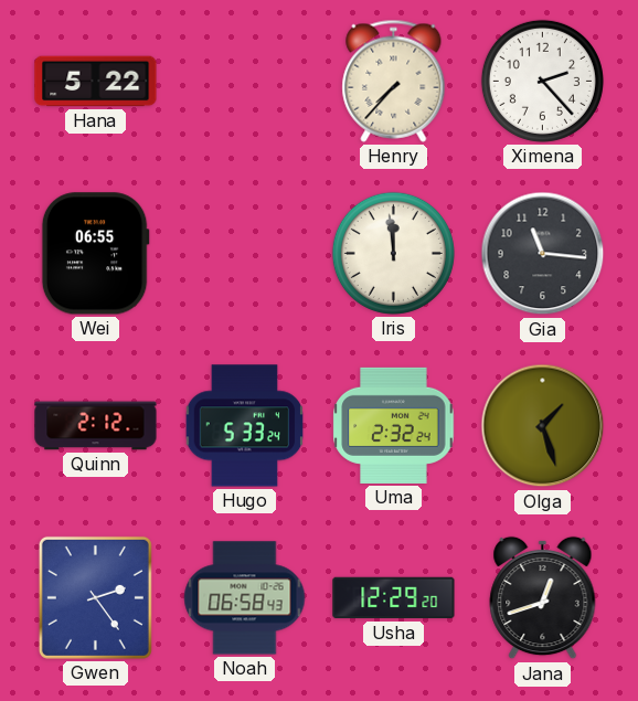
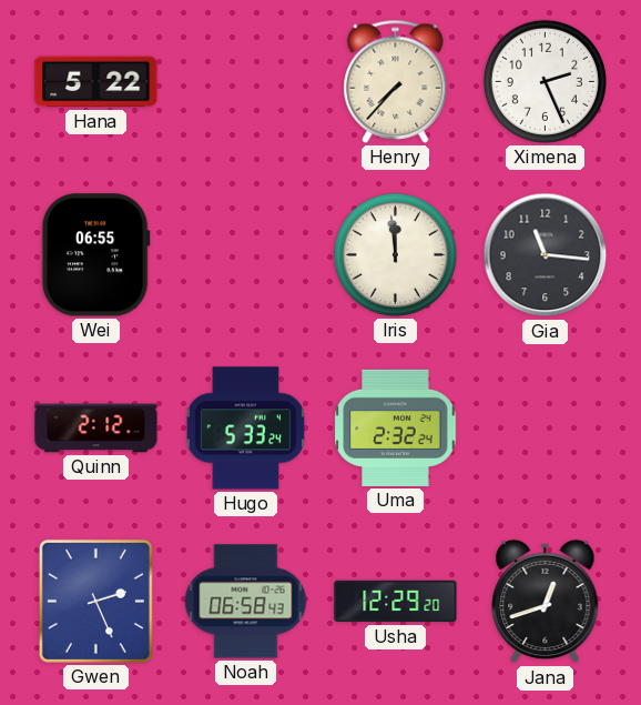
Ximena: 2:23 -> 2:26 (545, 81)
Olga: 1:27 -> none (543, 426)
Gwen: 2:24 -> 2:26 (95, 601)
